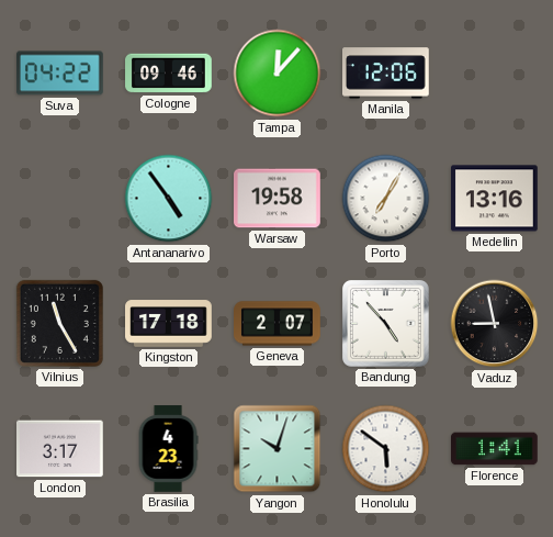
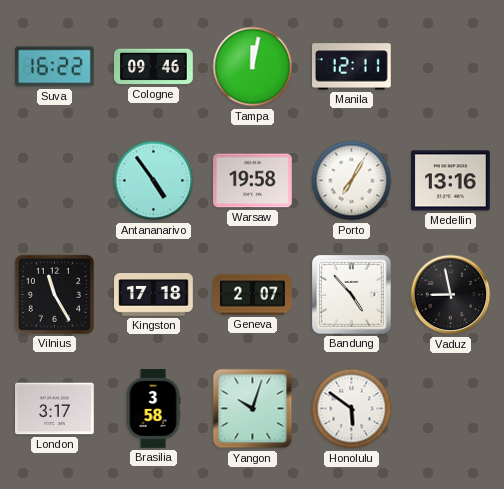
Suva: 04:22 -> 16:22 (55, 67)
Tampa: 12:07 -> 12:02 (253, 67)
Manila: 12:06 -> 12:11 (352, 67)
Brasilia: 4:23 -> 3:58 (153, 409)
Florence: 1:41 -> none (495, 449)
